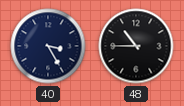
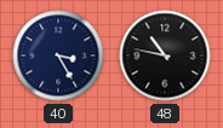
48: 10:45 -> 10:47 (165, 56)
